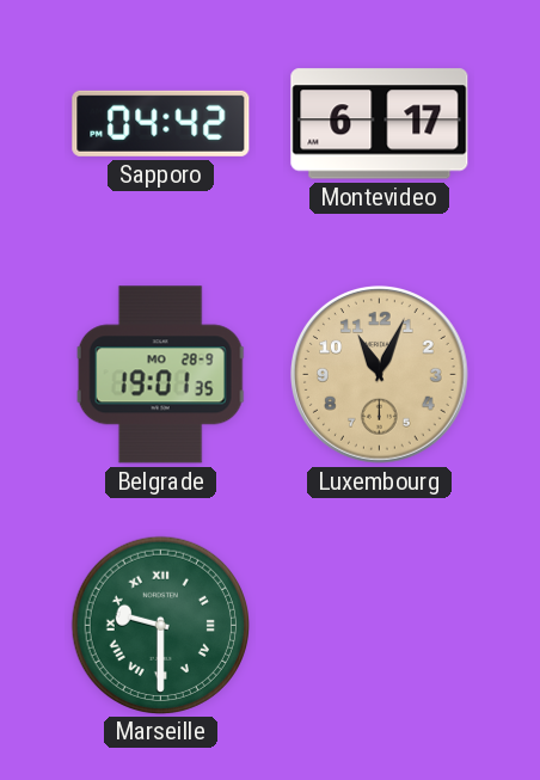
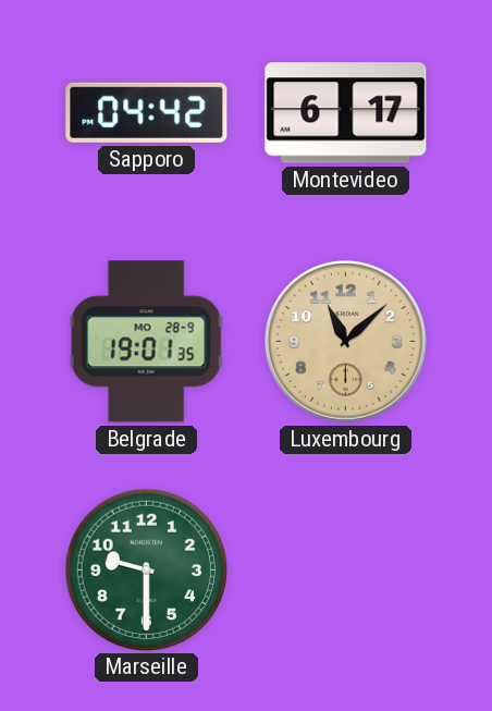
Luxembourg: 11:04 -> 11:08 (346, 342)
Marseille numerals: Roman -> Arabic (146, 569)
